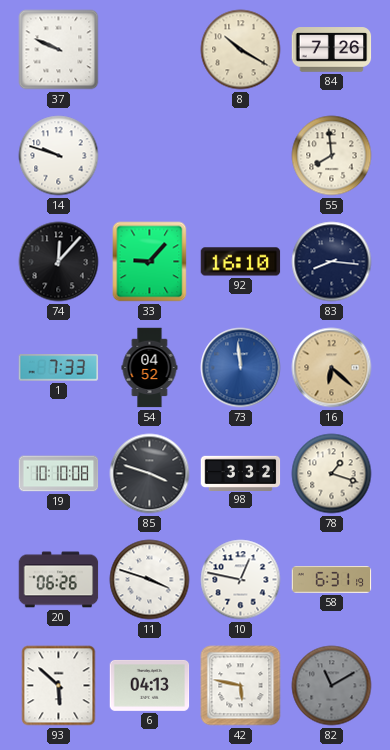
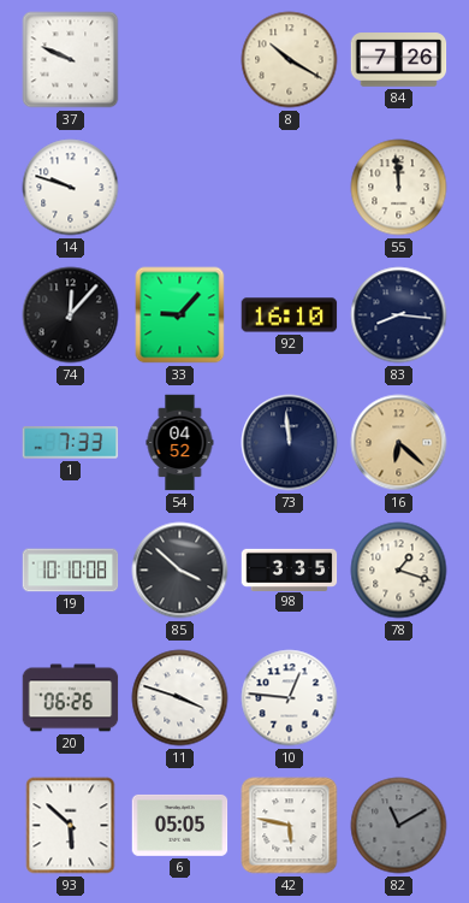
55: 7:59 -> 11:59 (399, 188)
73 dial: blue -> navy (290, 443)
85: 3:48 -> 3:52 (180, 571)
98: 3:32 -> 3:35 (290, 569)
10: 12:47 -> 12:46 (290, 698)
58: 6:31 -> none (332, 580)
6: 04:13 -> 05:05 (180, 825)
